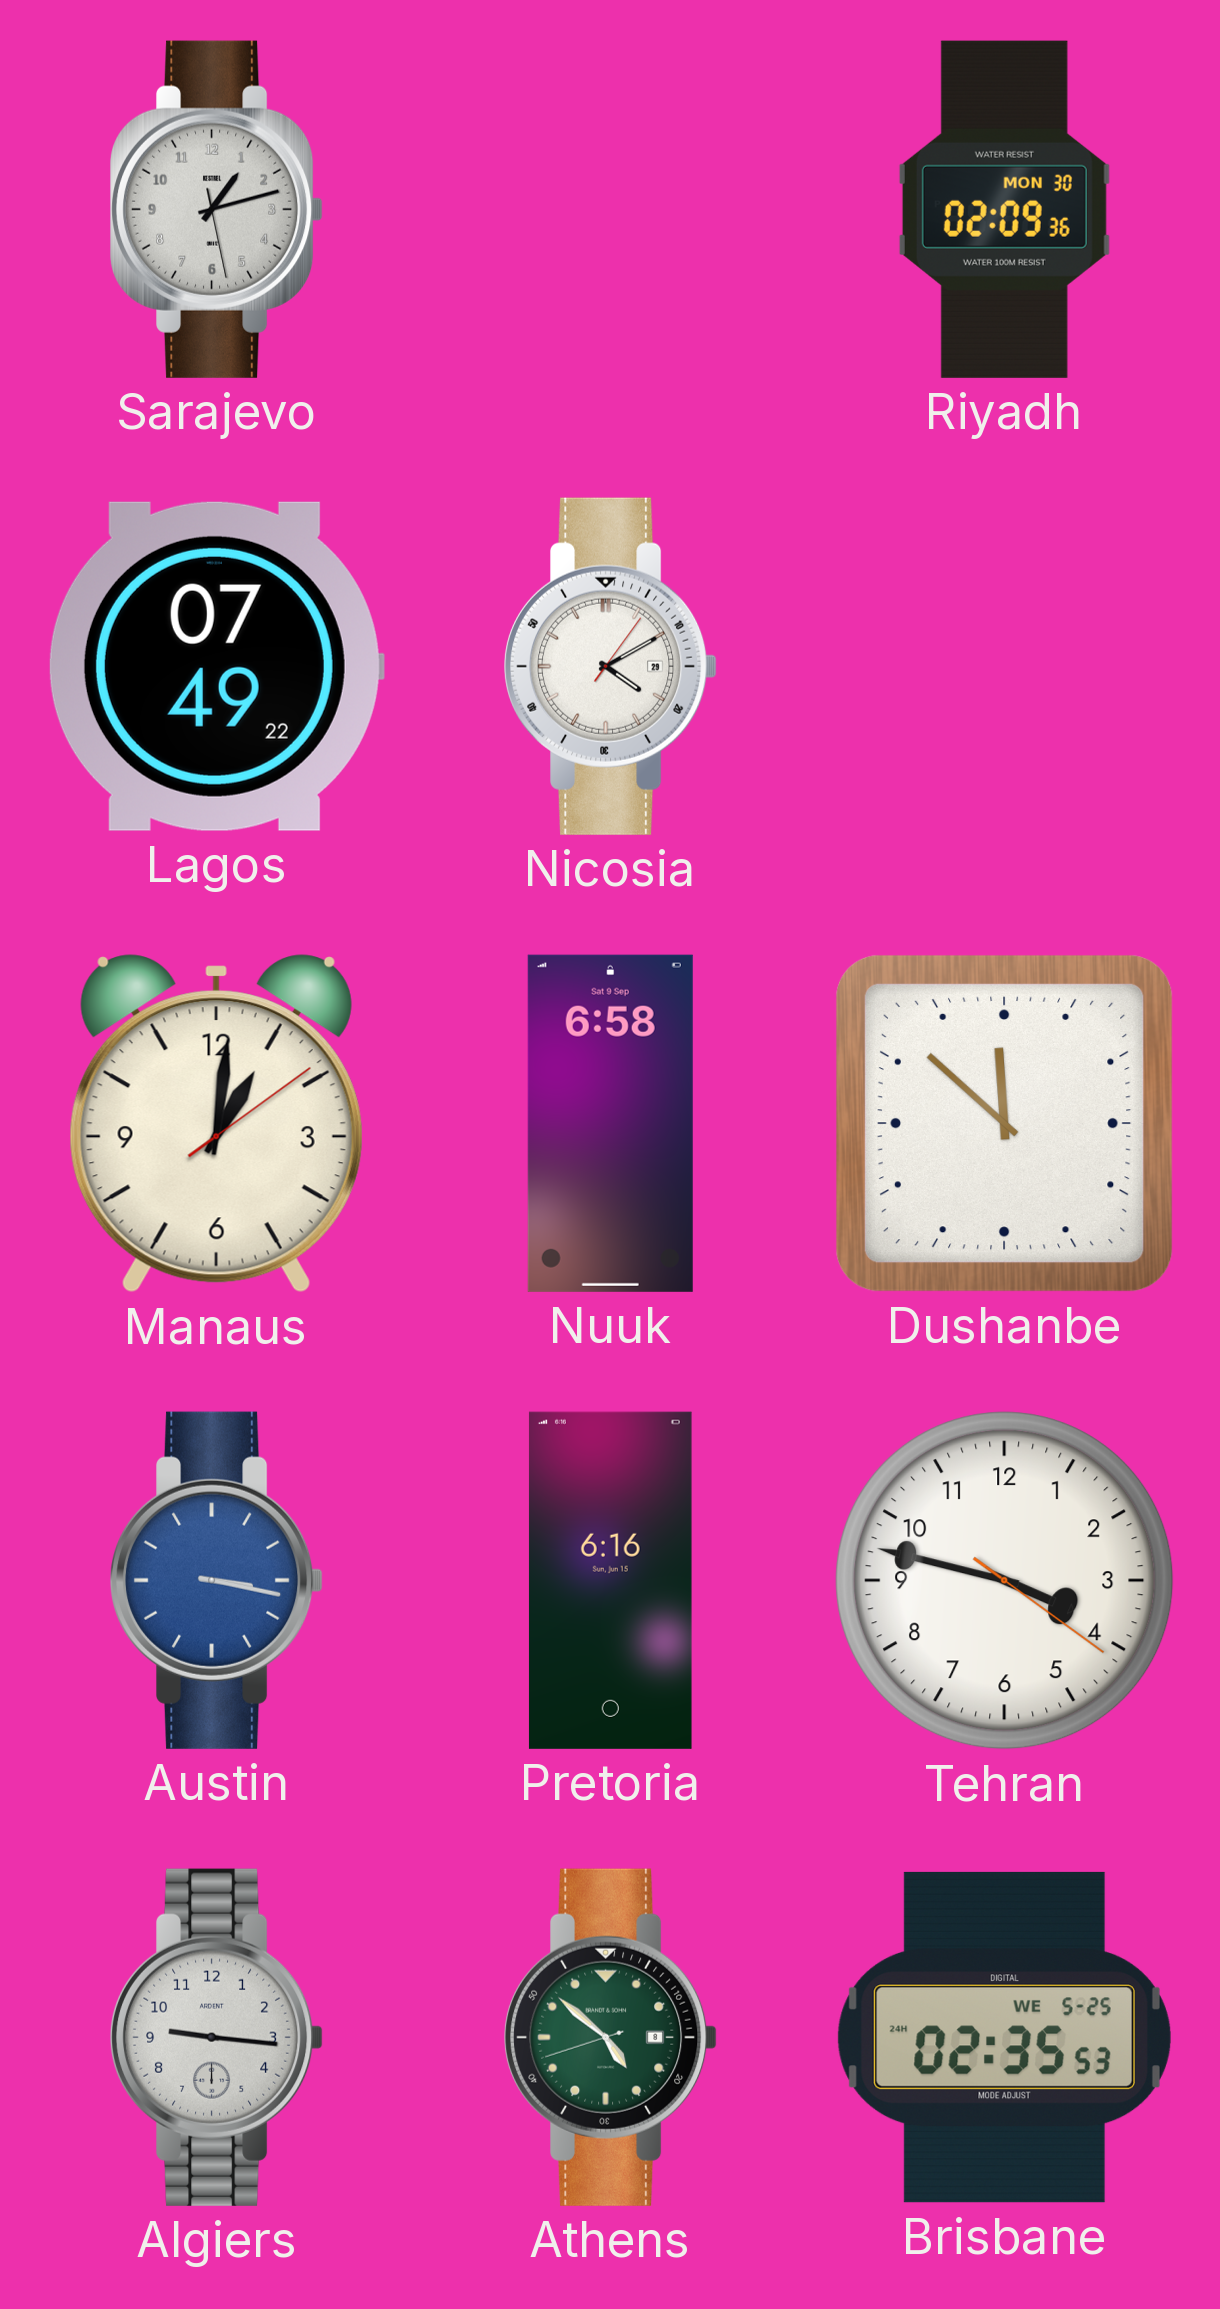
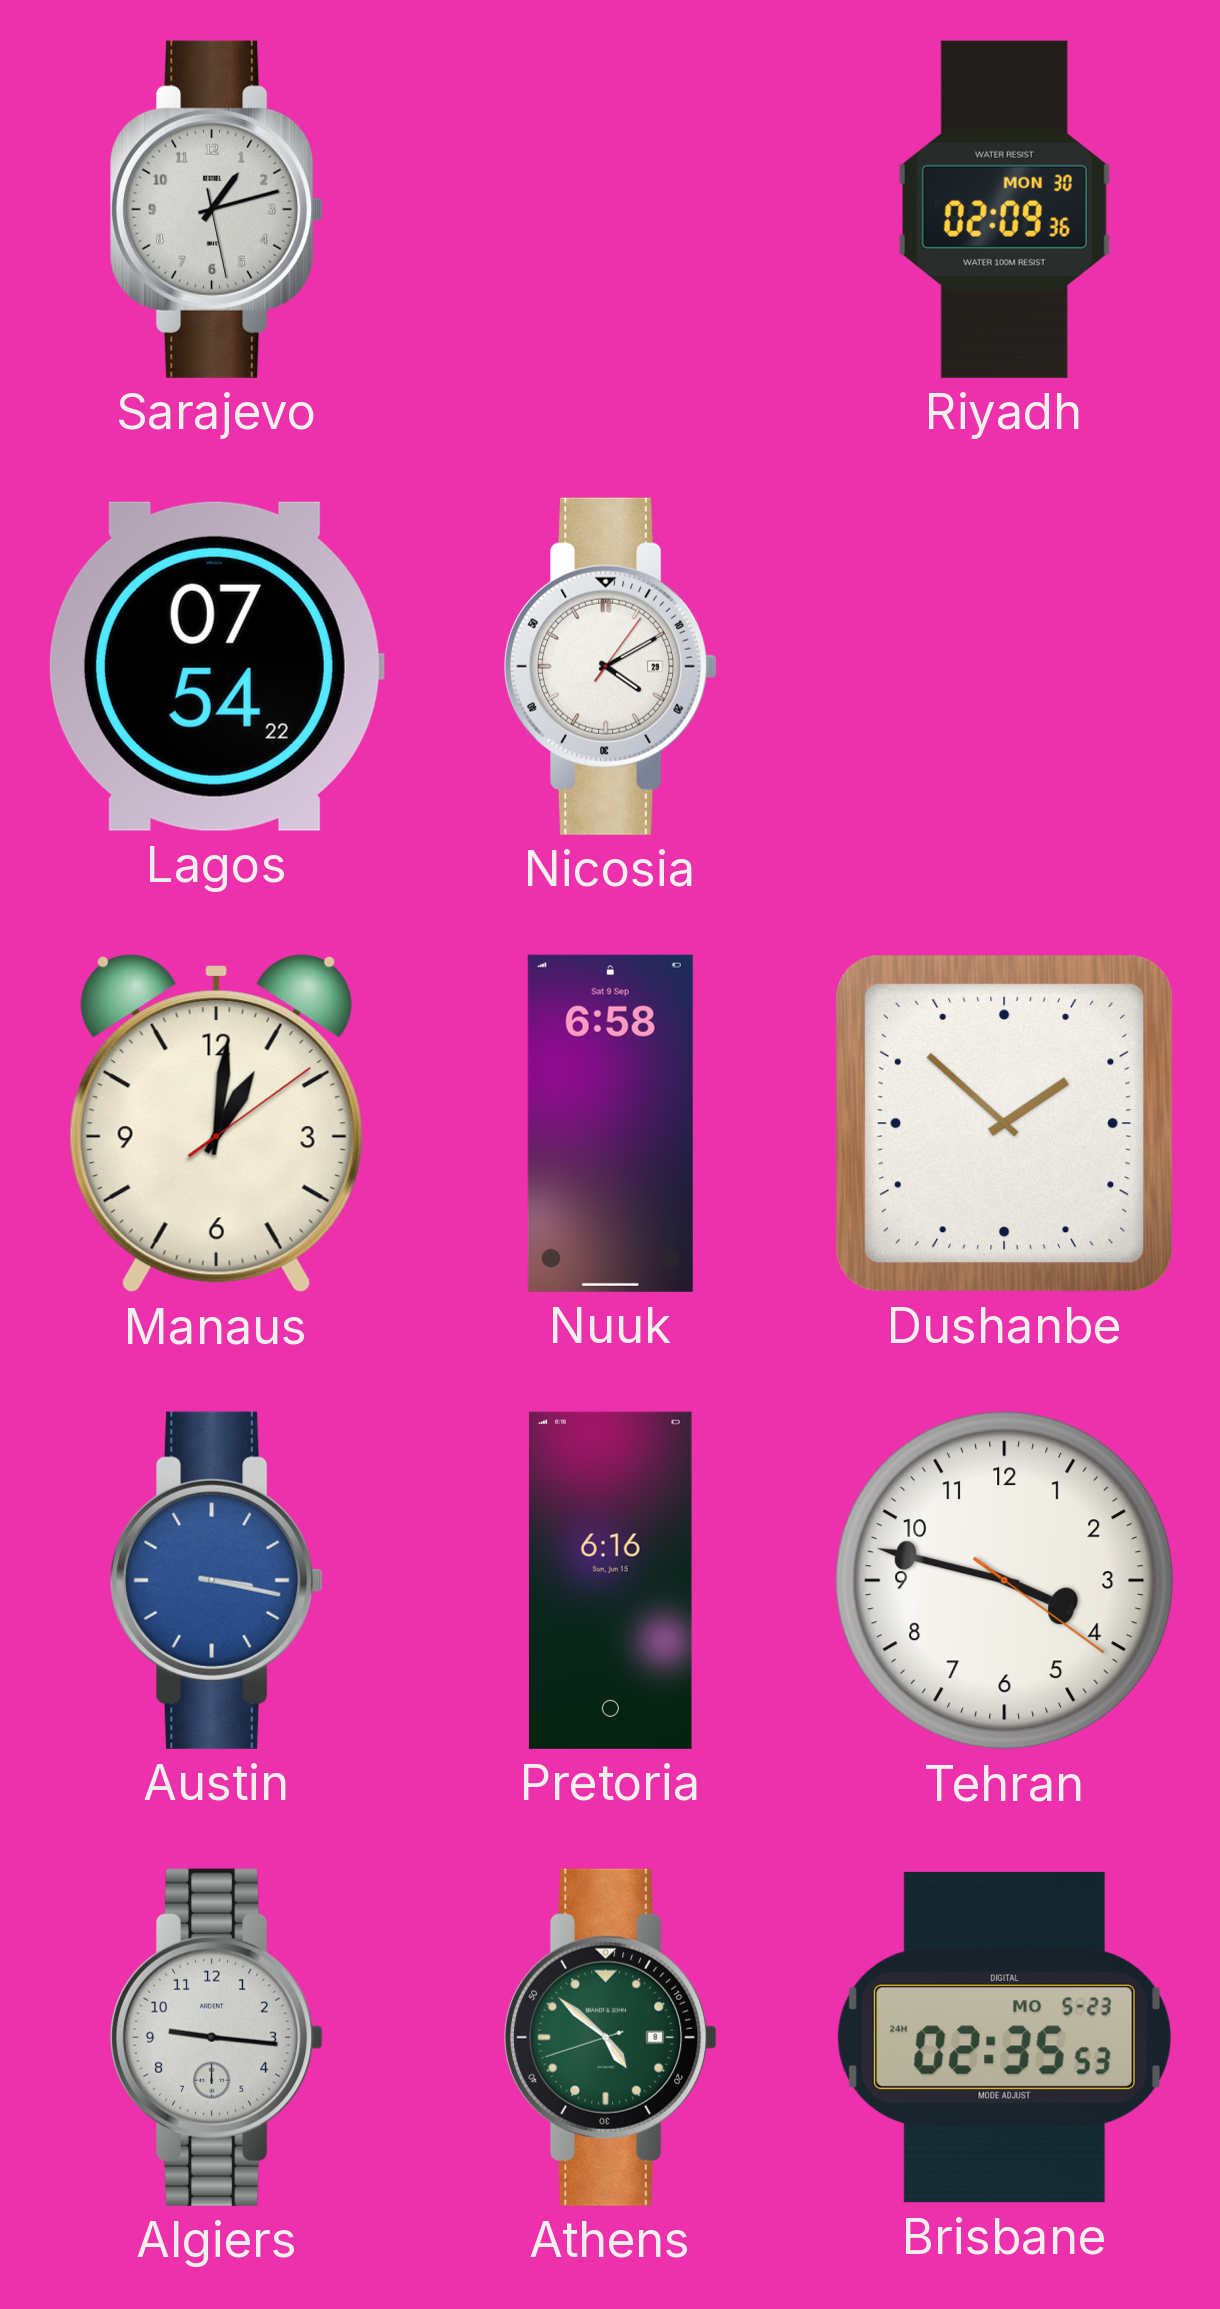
Lagos: 07:49 -> 07:54 (216, 666)
Dushanbe: 11:52 -> 1:52 (1004, 1123)
Brisbane date: WE 5-25 -> MO 5-23 (1004, 2037)
